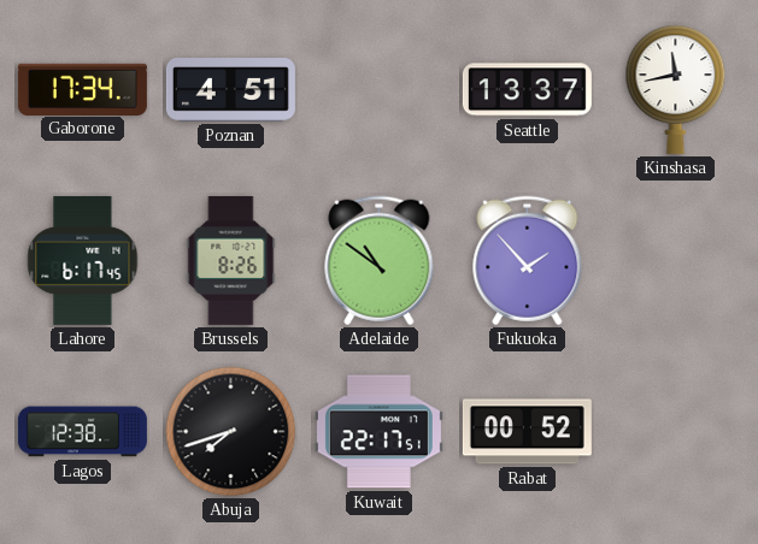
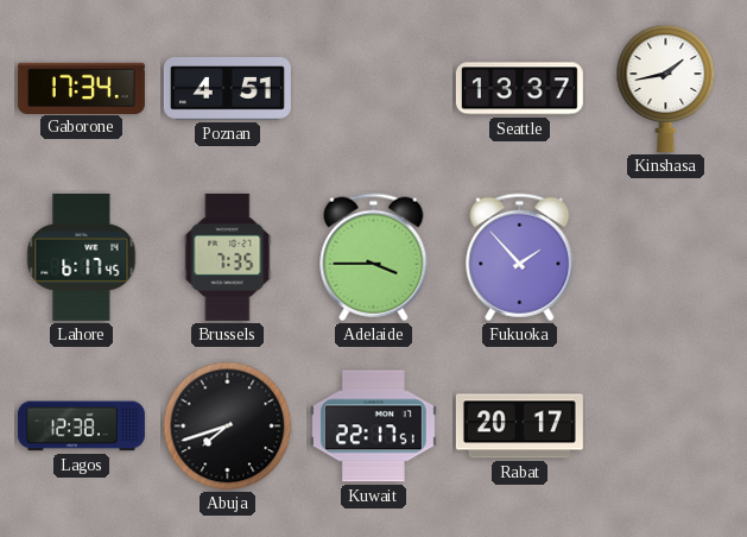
Kinshasa: 11:43 -> 1:43 (666, 88)
Brussels: 8:26 -> 7:35 (228, 257)
Adelaide: 10:51 -> 3:45 (374, 258)
Rabat: 00:52 -> 20:17 (519, 427)
